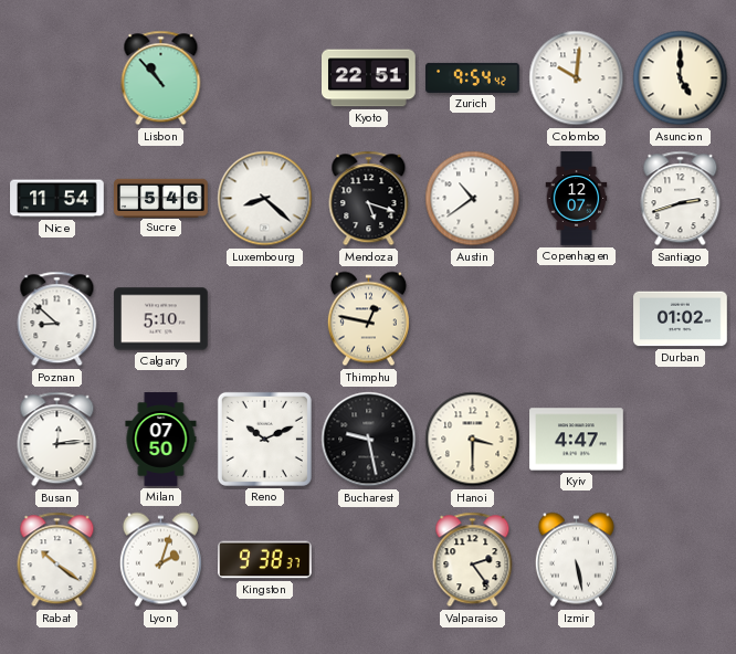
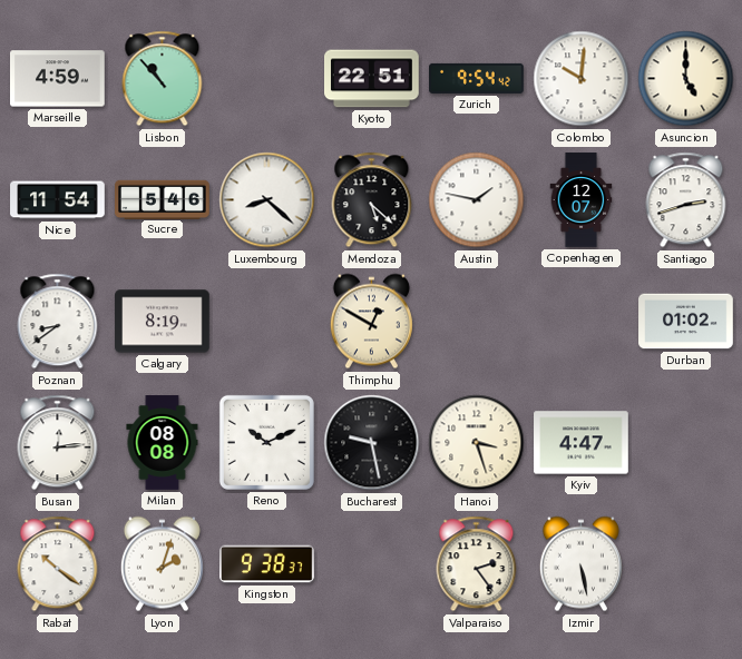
Marseille: none -> 4:59 (58, 79)
Mendoza: 5:18 -> 5:22 (372, 200)
Austin: 10:39 -> 1:47 (477, 200)
Poznan: 8:52 -> 8:39 (58, 322)
Calgary: 5:10 -> 8:19 (163, 322)
Thimphu: 12:47 -> 12:50 (371, 322)
Milan: 07:50 -> 08:08 (163, 443)
Hanoi: 3:30 -> 3:27 (477, 443)
